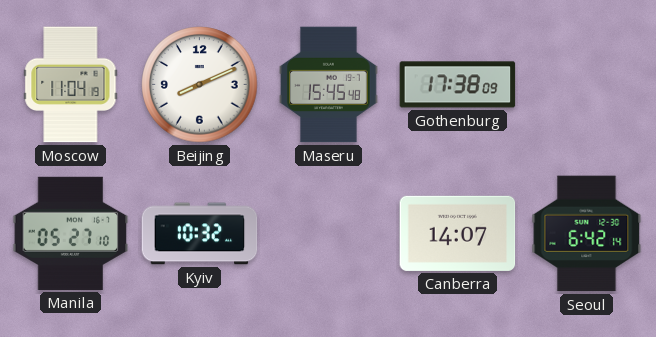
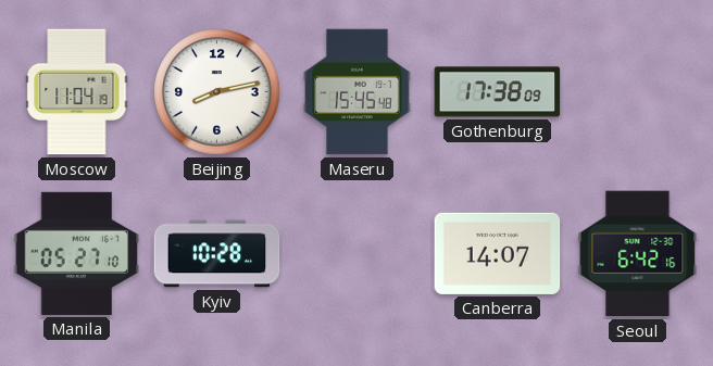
Beijing: 8:11 -> 8:13 (217, 92)
Kyiv: 10:32 -> 10:28 (217, 254)
Seoul: 6:42:14 -> 6:42:16 (638, 254)
